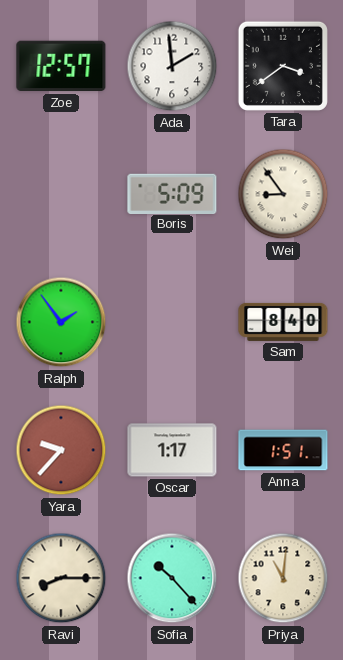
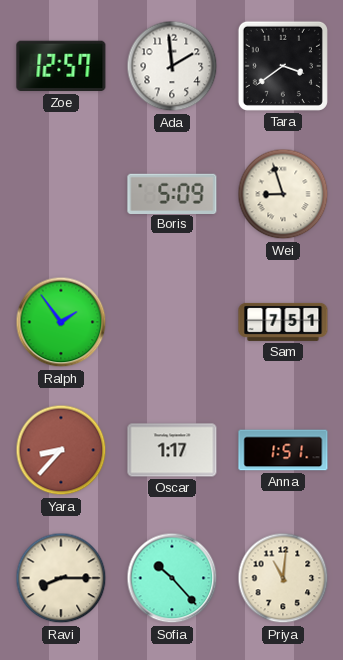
Wei: 8:54 -> 8:57 (283, 194)
Sam: 8:40 -> 7:51 (283, 322)
Yara: 9:37 -> 8:37 (61, 450)
